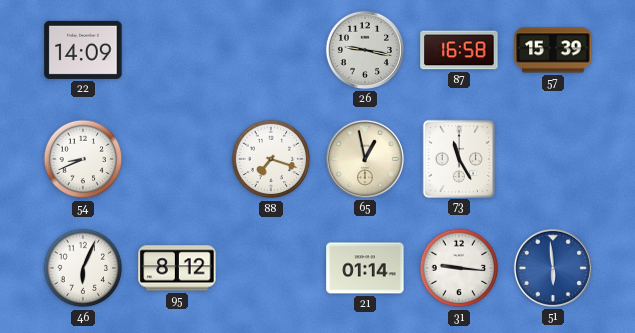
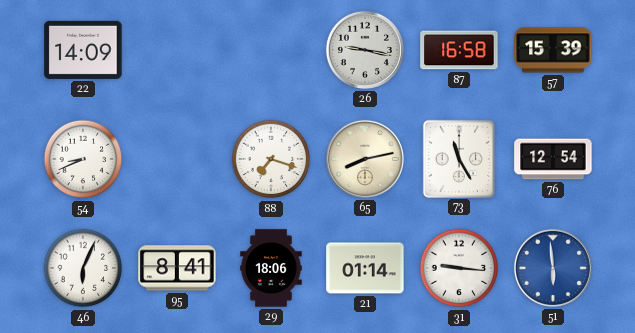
65: 12:58 -> 8:13 (365, 159)
76: none -> 12:54 (553, 159)
95: 8:12 -> 8:41 (177, 268)
29: none -> 18:06 (271, 268)
